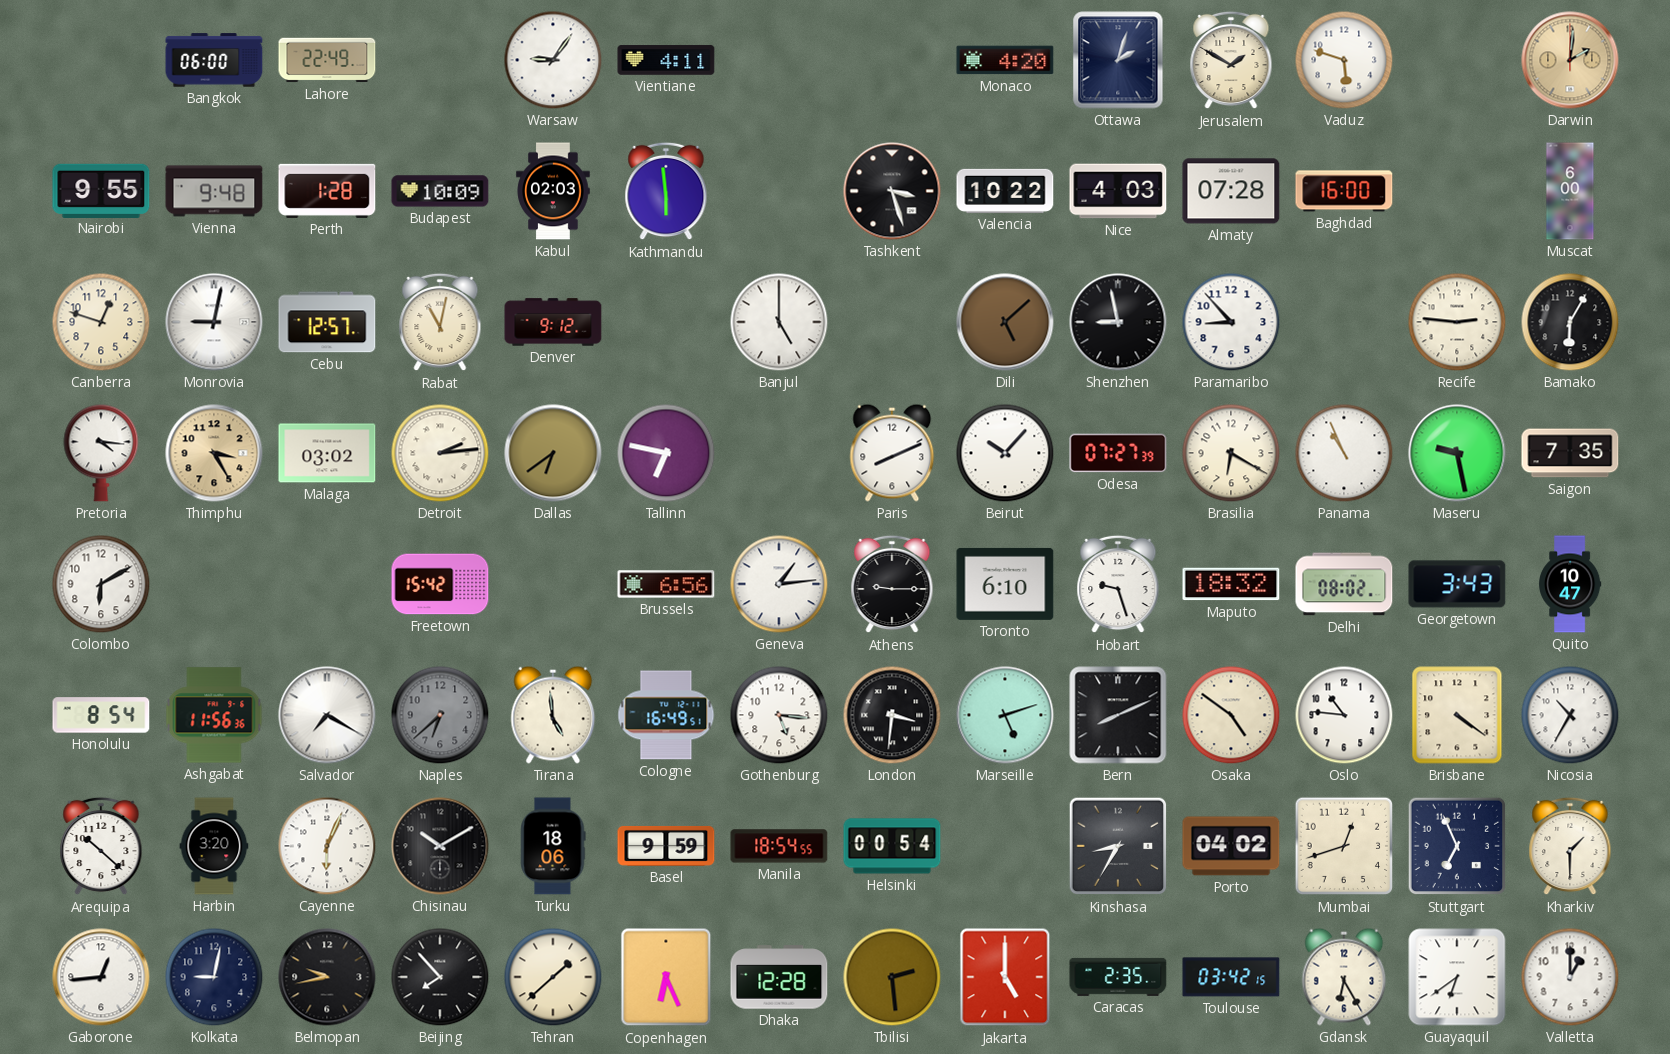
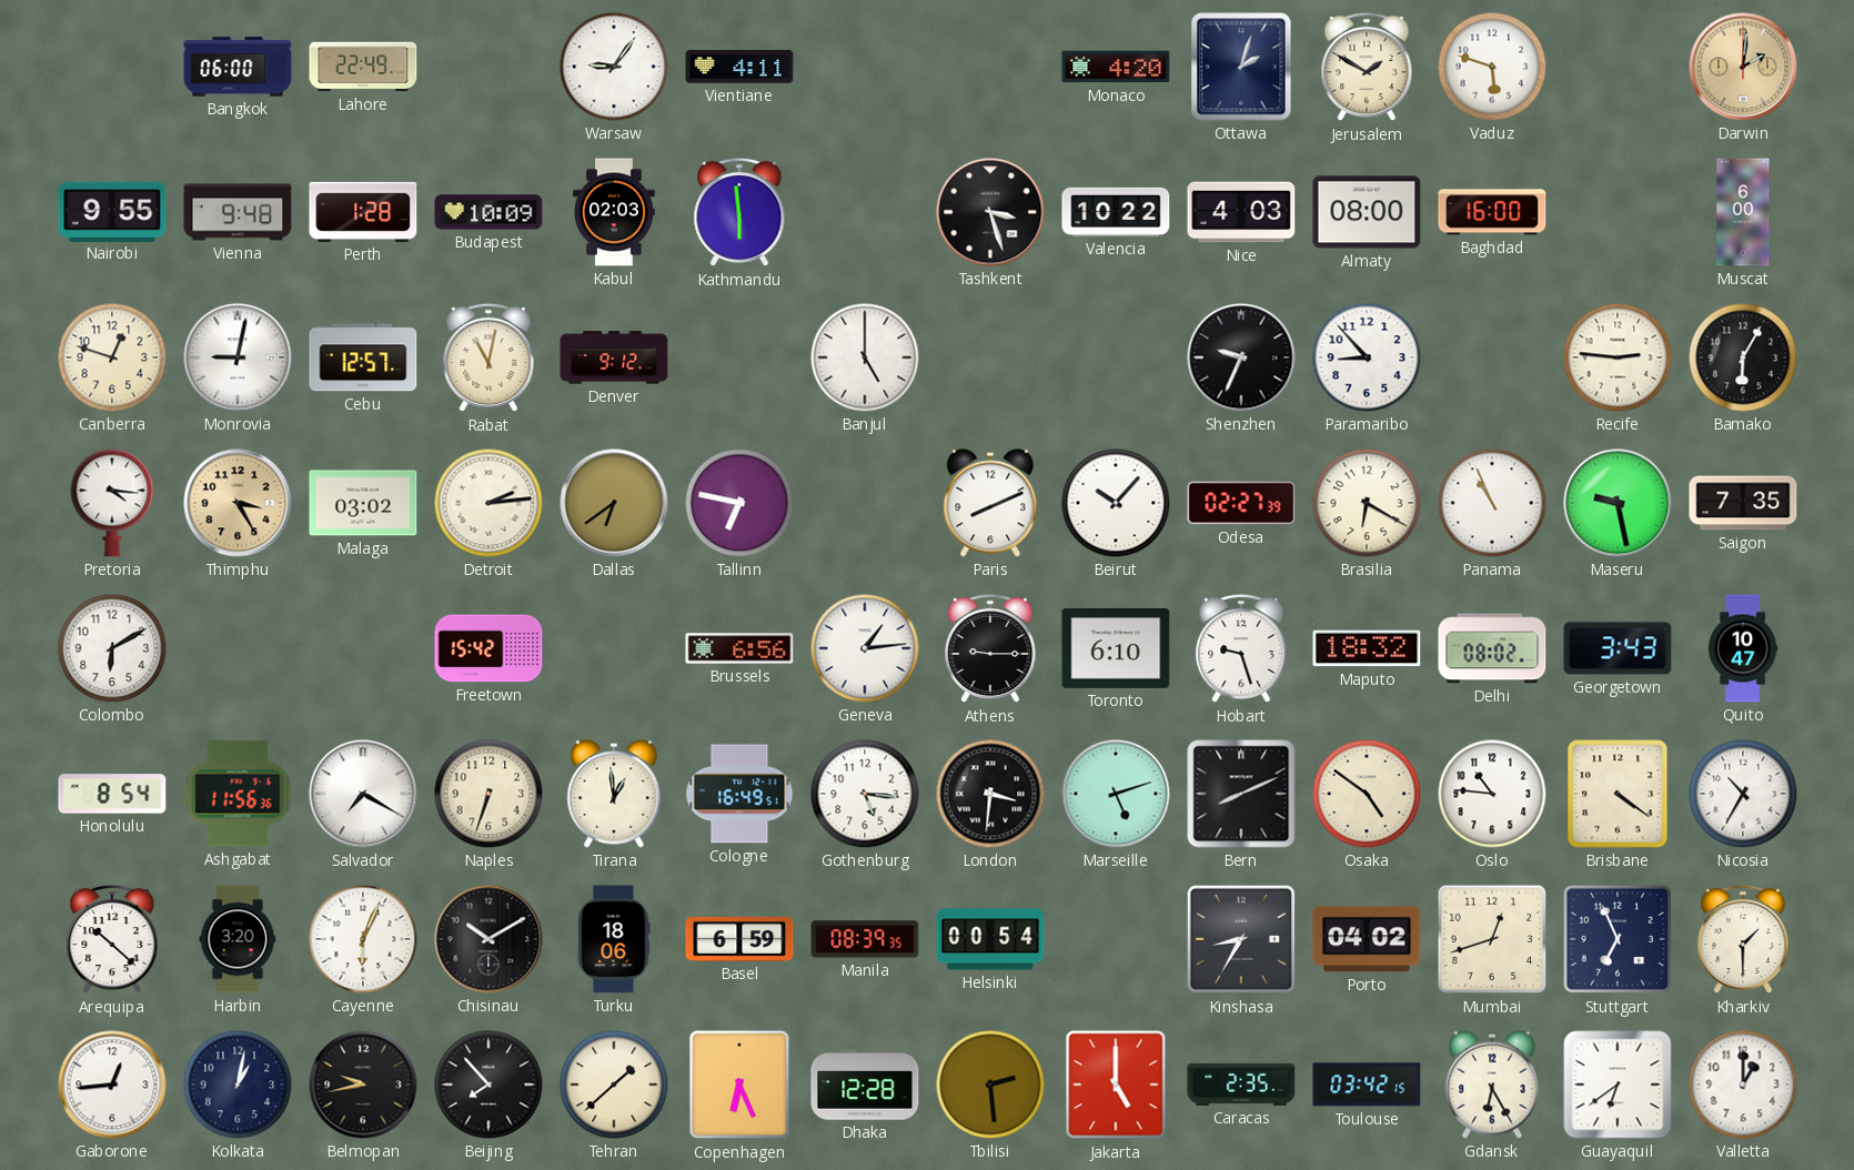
Almaty: 07:28 -> 08:00 (1367, 212)
Dili: 5:08 -> none (1005, 322)
Shenzhen: 8:58 -> 9:34 (1241, 357)
Odesa: 07:27 -> 02:27 (1241, 503)
Naples: 6:38 -> 6:33 (488, 794)
Naples dial: grey -> cream (488, 794)
Tirana: 4:59 -> 12:59 (614, 794)
Basel: 9:59 -> 6:59 (739, 939)
Manila: 18:54 -> 08:39 (865, 939)
Kolkata: 9:02 -> 1:02 (238, 1085)
